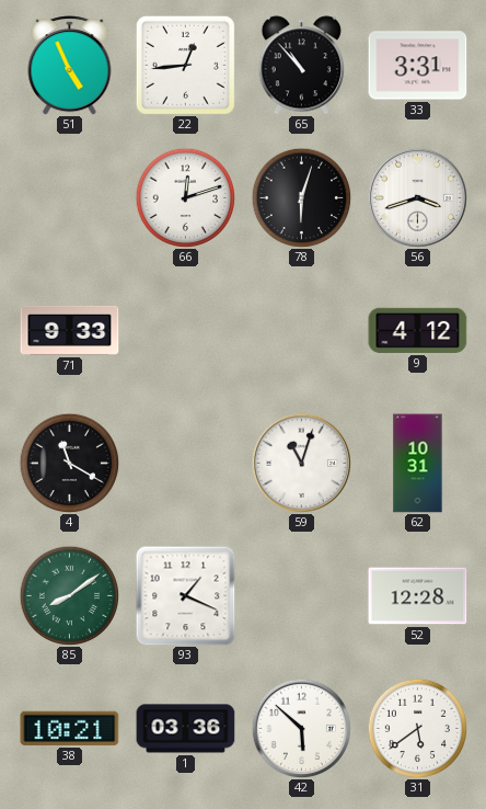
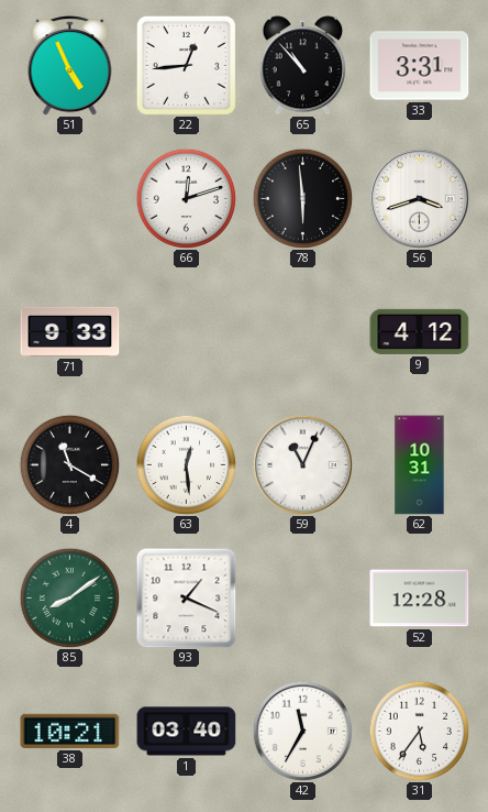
78: 6:03 -> 5:59 (302, 198)
63: none -> 12:29 (186, 464)
59: 11:03 -> 11:04 (302, 464)
1: 03:36 -> 03:40 (187, 732)
42: 5:52 -> 11:35 (302, 731)
31: 5:39 -> 5:36 (419, 731)
